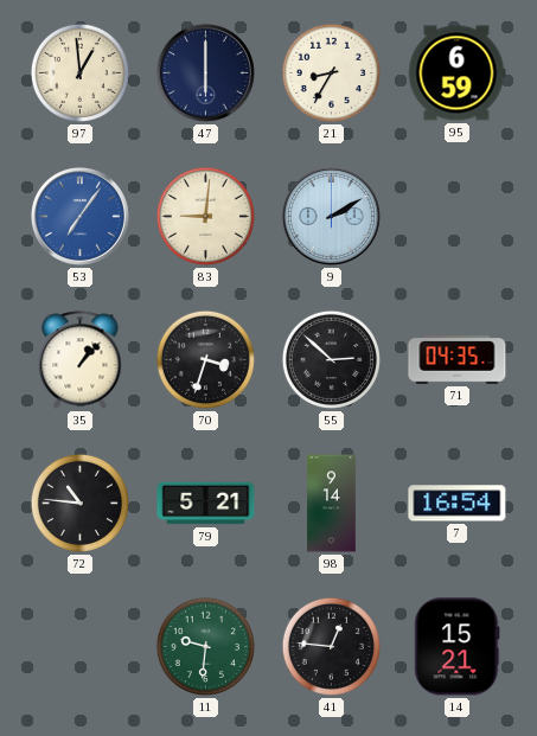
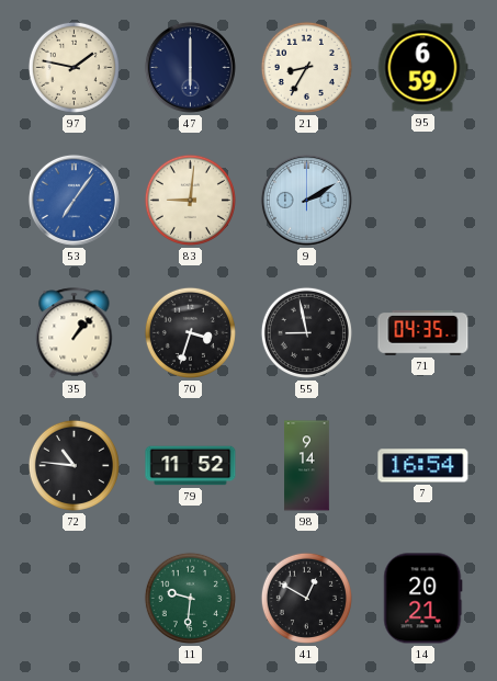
97: 12:59 -> 1:47 (74, 67)
55: 2:52 -> 8:58 (306, 332)
79: 5:21 -> 11:52 (191, 466)
41: 12:46 -> 12:50 (306, 598)
14: 15:21 -> 20:21 (423, 599)
